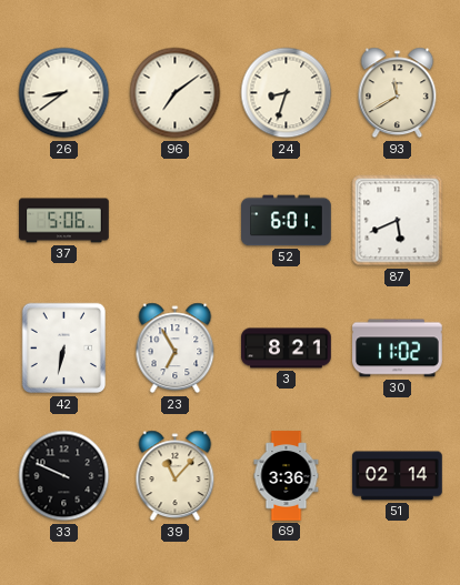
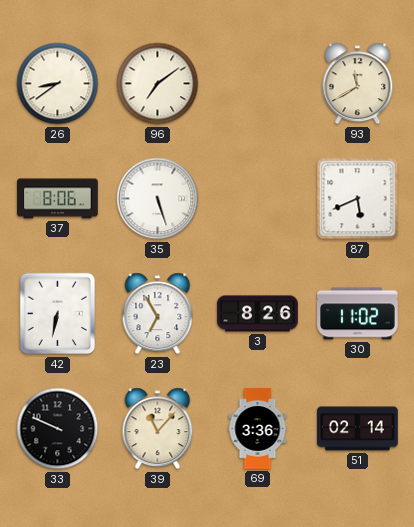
24: 8:33 -> none (287, 93)
37: 5:06 -> 8:06 (58, 199)
35: none -> 5:27 (158, 199)
52: 6:01 -> none (287, 221)
3: 8:21 -> 8:26 (258, 314)
